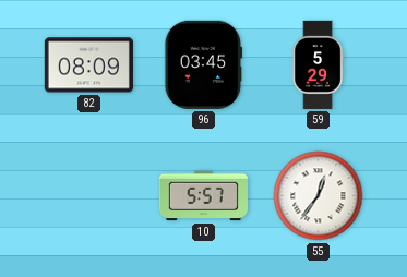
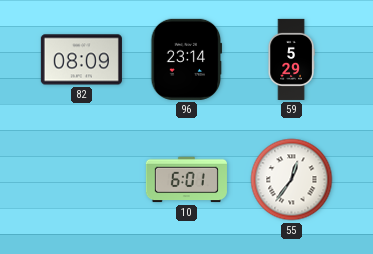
96: 03:45 -> 23:14 (187, 59)
10: 5:57 -> 6:01 (186, 180)
